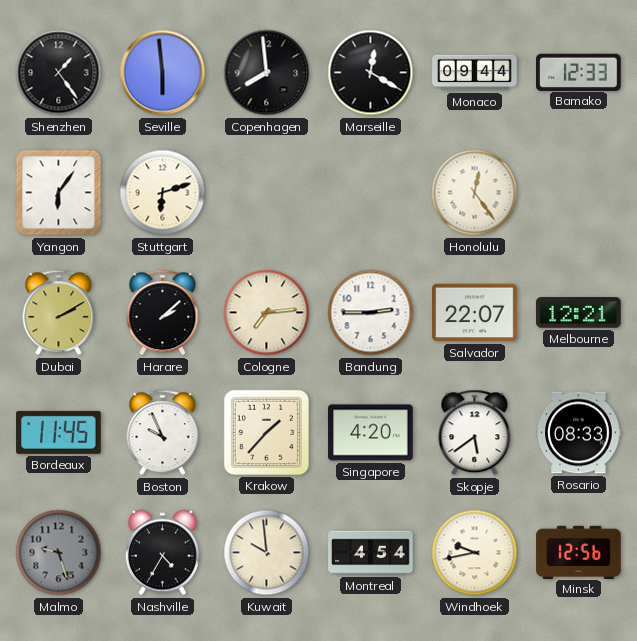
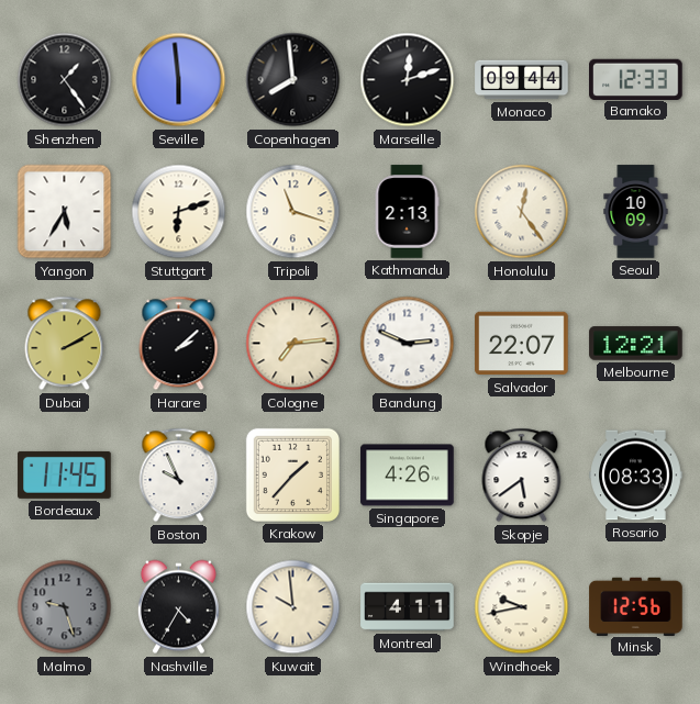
Marseille: 12:20 -> 12:12 (408, 80)
Yangon: 6:06 -> 5:35 (65, 212)
Tripoli: none -> 11:18 (293, 212)
Kathmandu: none -> 2:13 (407, 212)
Seoul: none -> 10:09 (636, 212)
Bandung: 2:45 -> 2:49 (408, 344)
Singapore: 4:20 -> 4:26 (408, 476)
Montreal: 4:54 -> 4:11 (408, 607)
